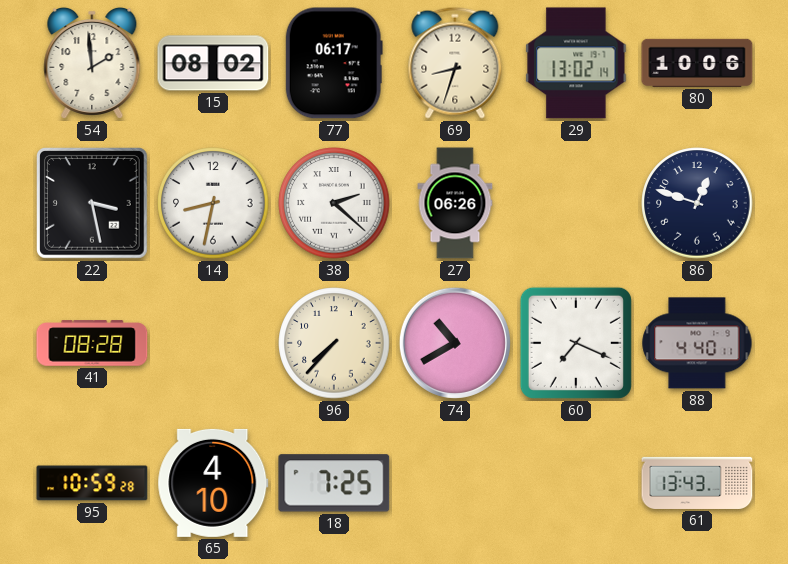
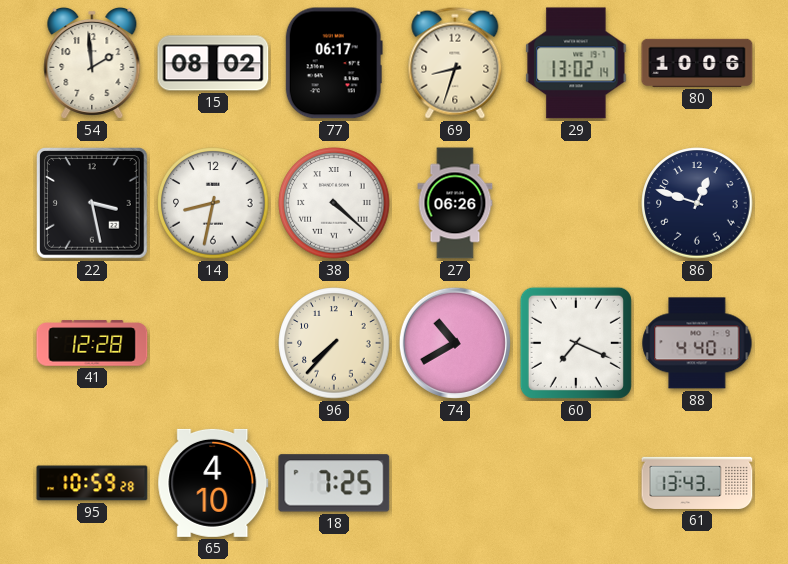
38: 2:22 -> 4:22 (334, 203)
41: 08:28 -> 12:28 (92, 343)
